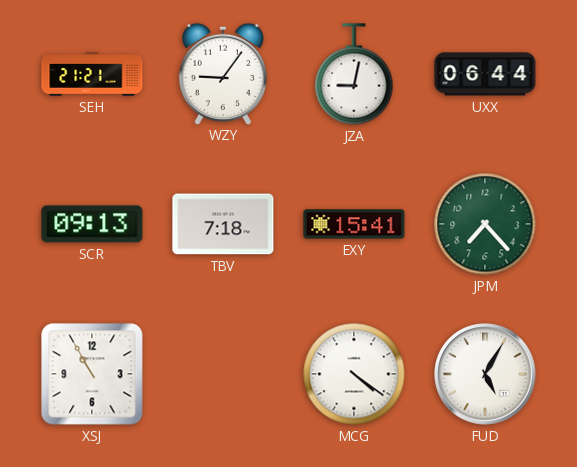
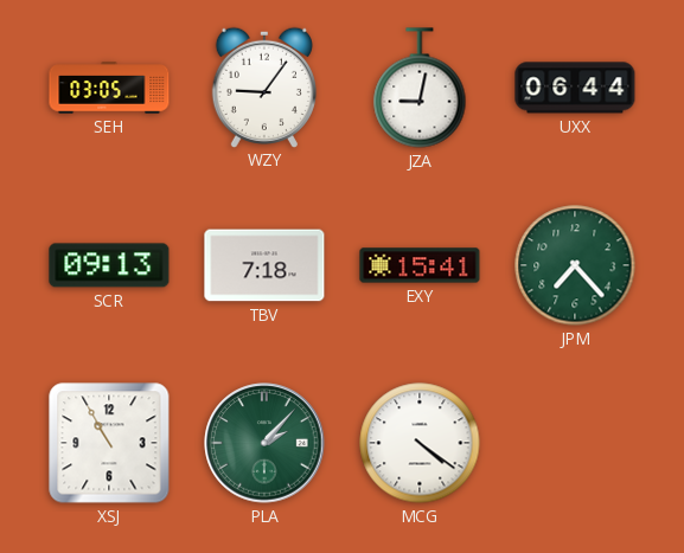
SEH: 21:21 -> 03:05 (109, 88)
PLA: none -> 2:07 (264, 443)
FUD: 5:05 -> none (485, 374)
